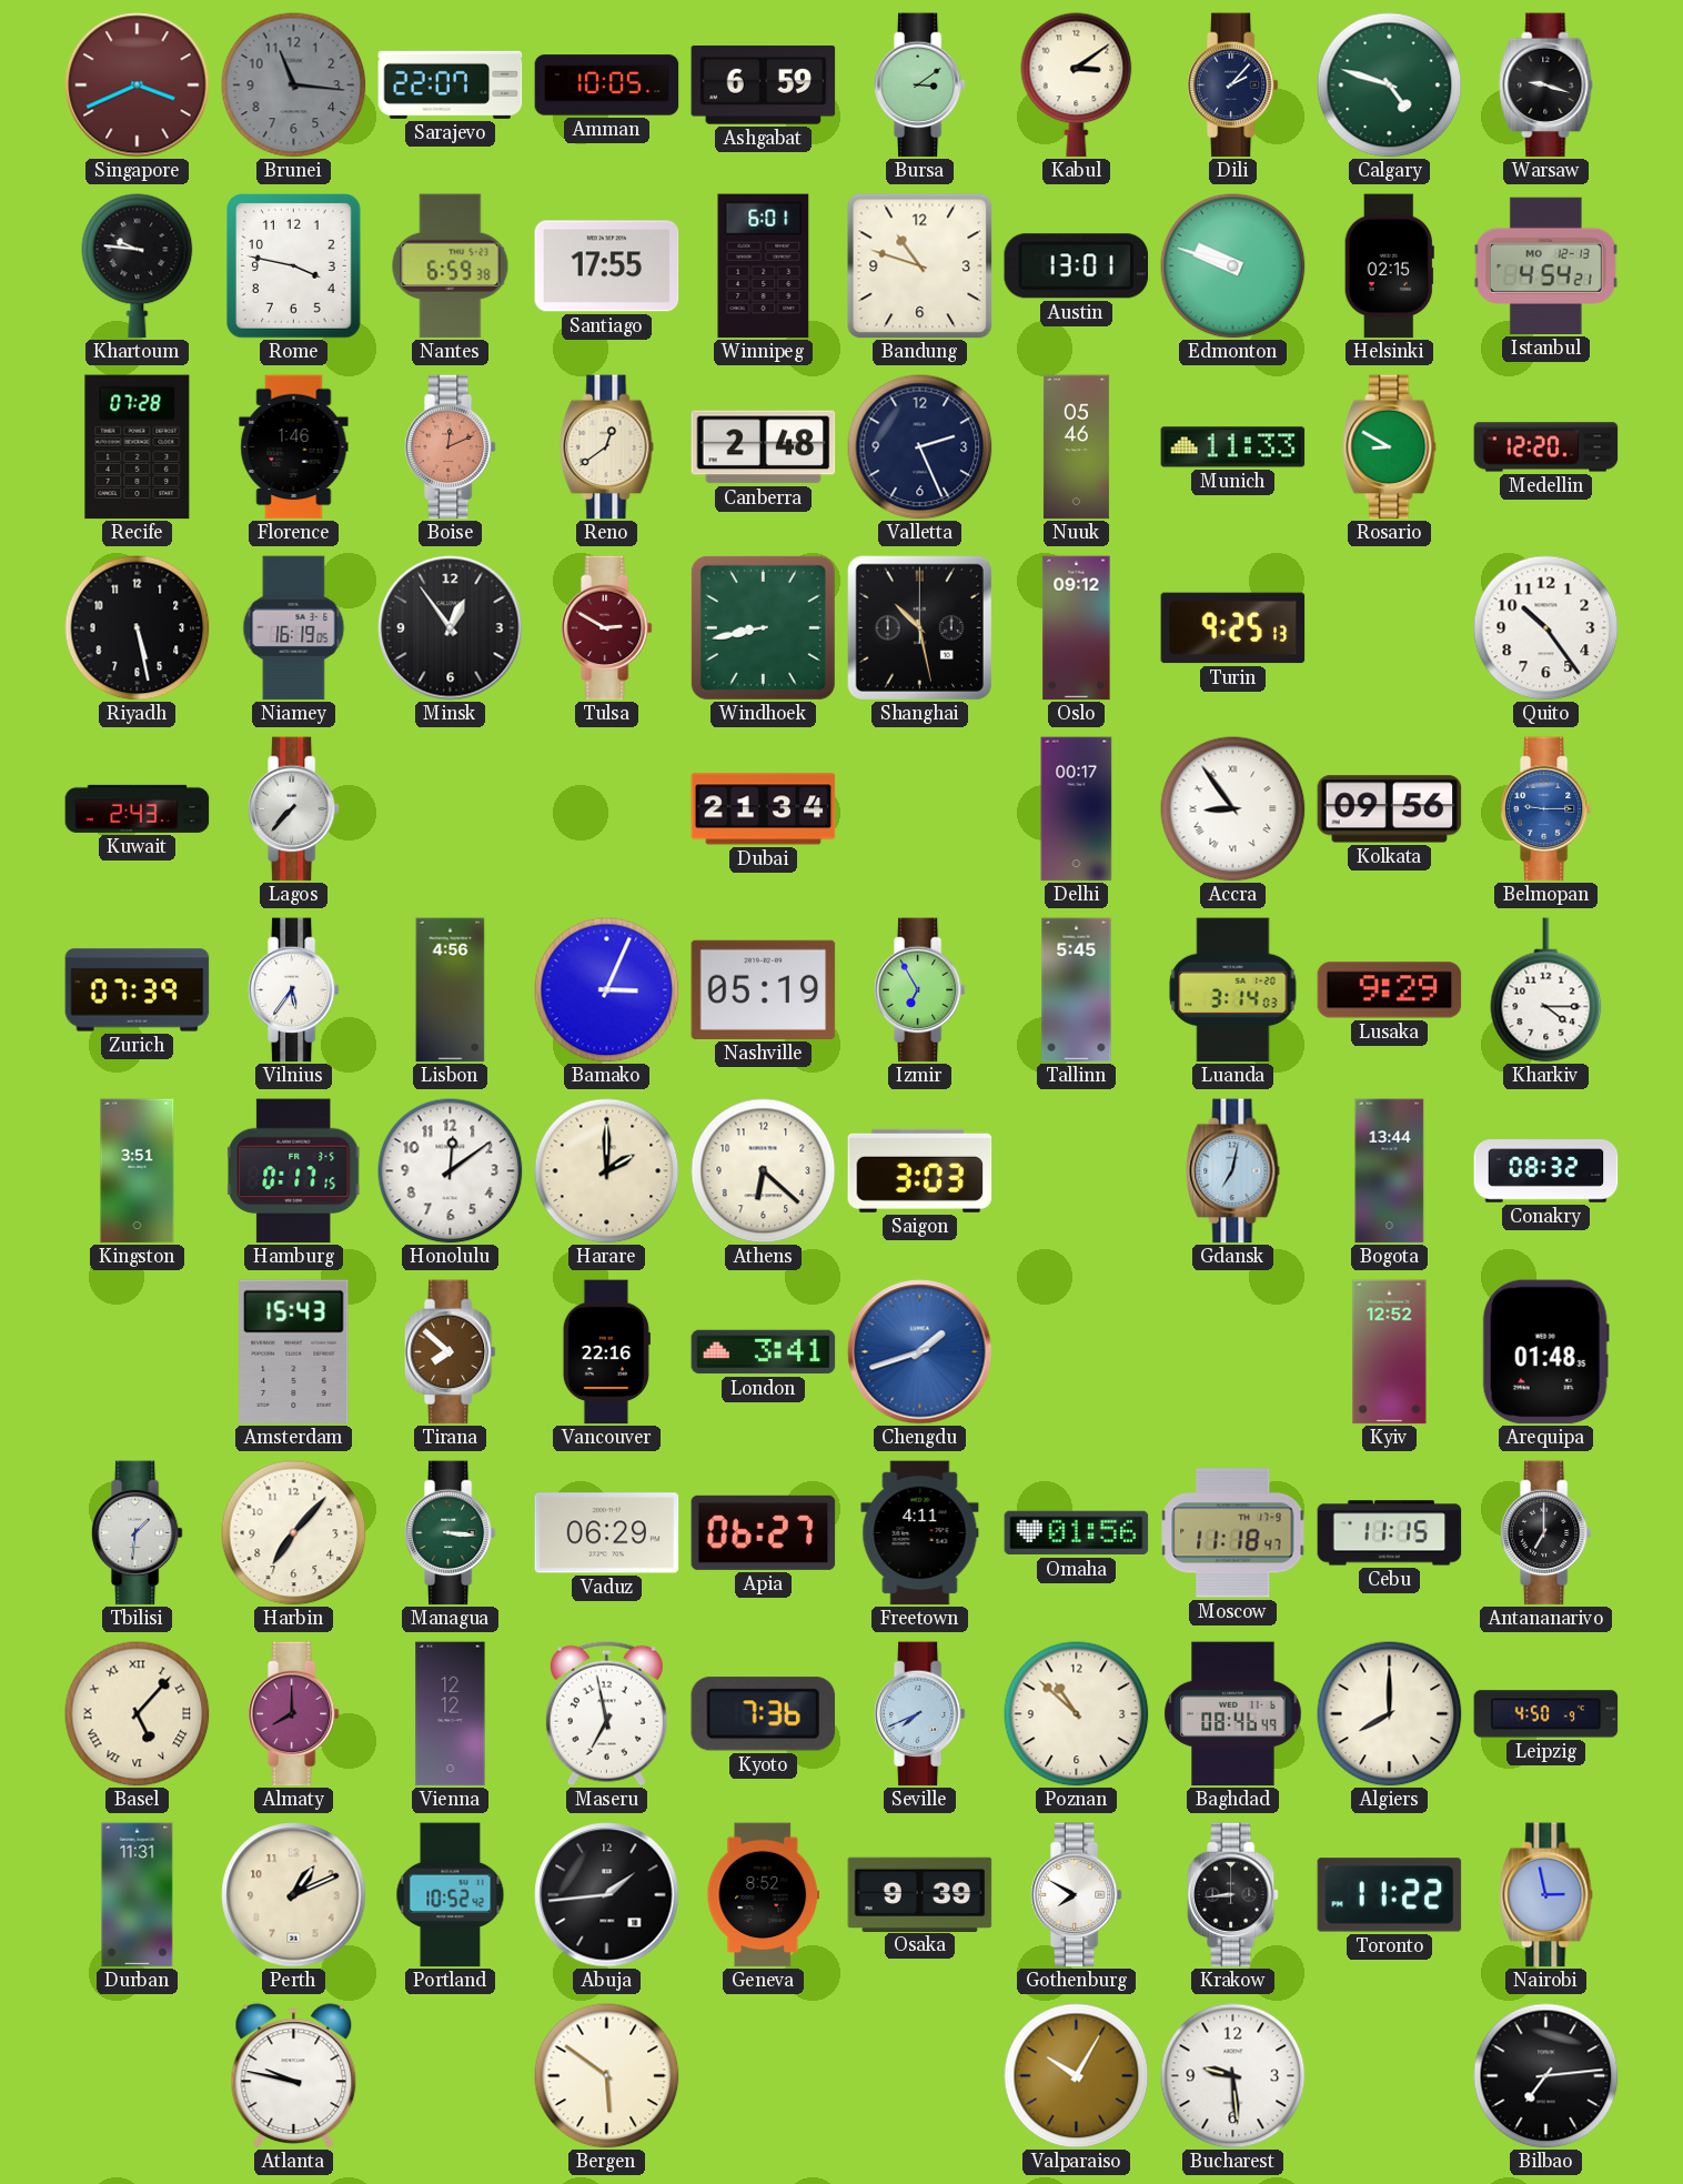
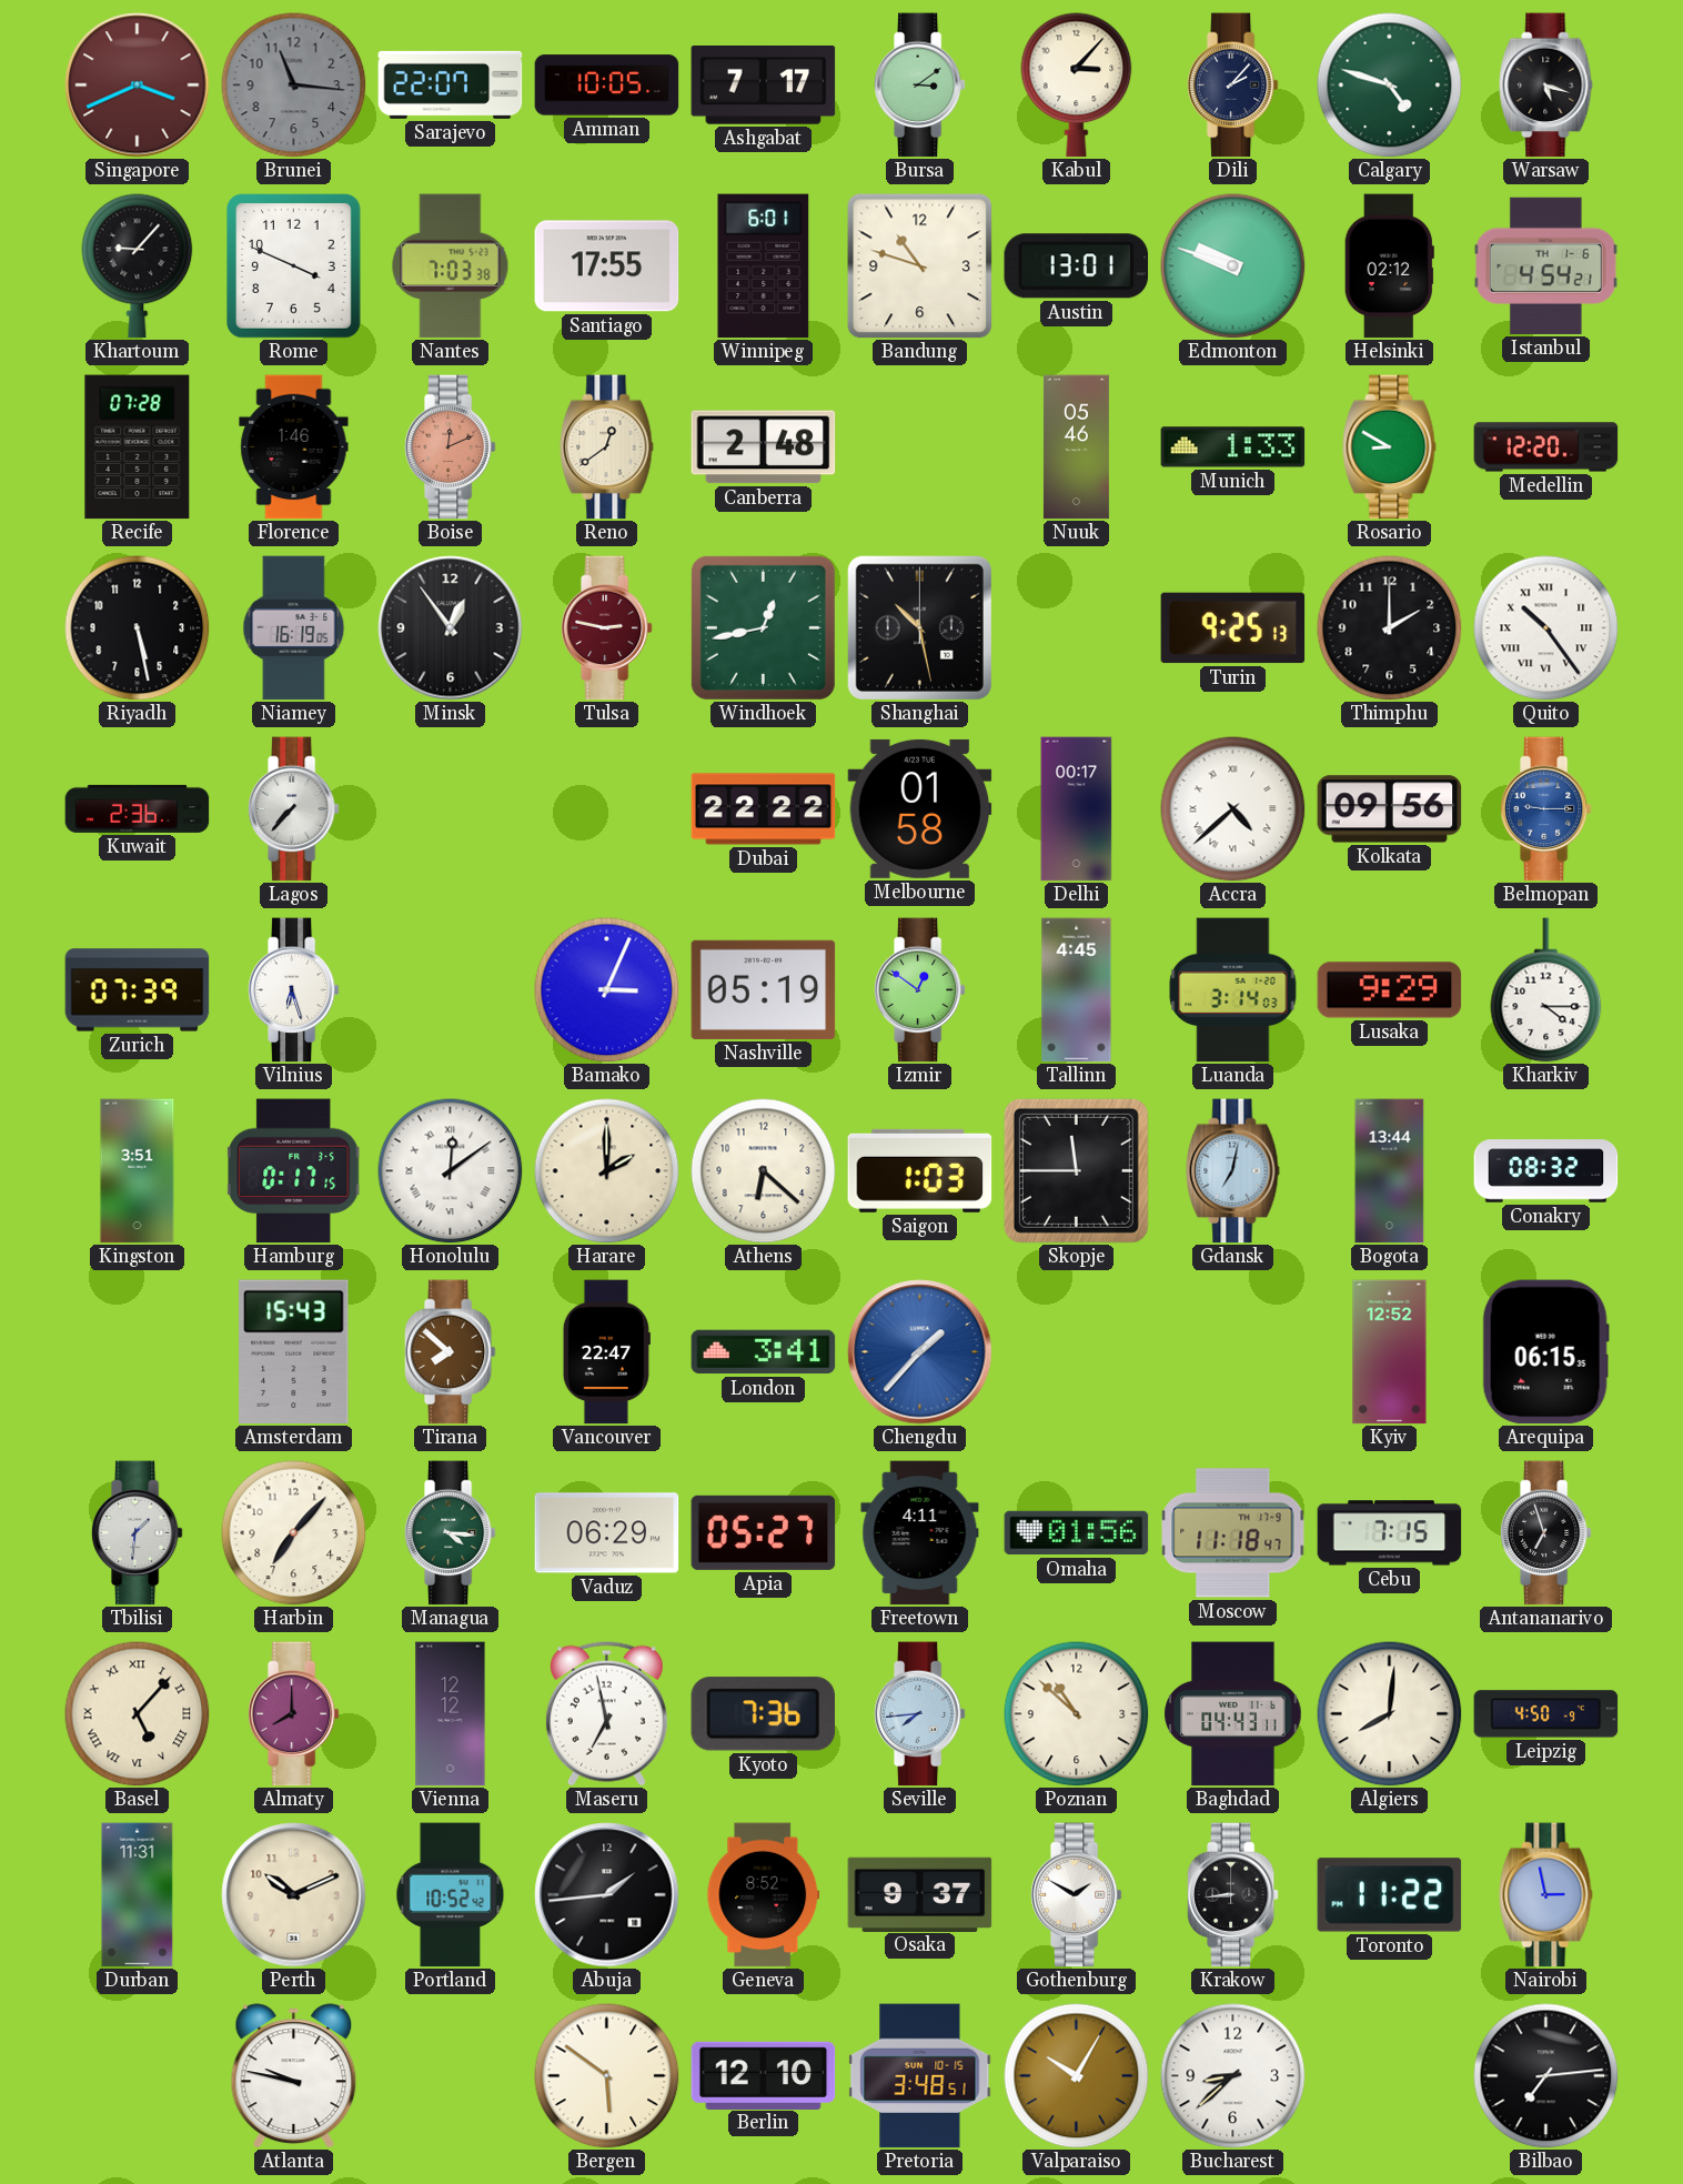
Ashgabat: 6:59 -> 7:17 (764, 85)
Kabul: 3:09 -> 3:07 (1077, 85)
Warsaw: 9:18 -> 5:18 (1546, 85)
Khartoum: 9:46 -> 9:07 (138, 266)
Rome: 3:47 -> 3:49 (294, 266)
Nantes: 6:59 -> 7:03 (451, 266)
Helsinki: 02:15 -> 02:12 (1389, 266)
Istanbul date: MO 12-13 -> TH 1-6 (1546, 265)
Valletta: 2:26 -> none (920, 447)
Munich: 11:33 -> 1:33 (1233, 447)
Tulsa: 2:50 -> 2:47 (606, 628)
Windhoek: 8:43 -> 12:43 (763, 627)
Oslo: 09:12 -> none (1077, 628)
Thimphu: none -> 2:00 (1390, 628)
Quito numerals: Arabic -> Roman (1546, 628)
Kuwait: 2:43 -> 2:36 (138, 808)
Dubai: 21:34 -> 22:22 (764, 809)
Melbourne: none -> 01:58 (920, 808)
Accra: 8:54 -> 4:38 (1233, 809)
Vilnius: 5:36 -> 6:27 (293, 990)
Lisbon: 4:56 -> none (451, 990)
Izmir: 6:55 -> 12:51 (919, 990)
Tallinn: 5:45 -> 4:45 (1077, 990)
Honolulu numerals: Arabic -> Roman (451, 1171)
Saigon: 3:03 -> 1:03 (920, 1170)
Skopje: none -> 11:45 (1076, 1170)
Vancouver: 22:16 -> 22:47 (606, 1352)
Chengdu: 1:42 -> 1:37 (920, 1352)
Arequipa: 01:48 -> 06:15 (1545, 1352)
Managua: 3:16 -> 4:16 (450, 1533)
Apia: 06:27 -> 05:27 (764, 1532)
Cebu: 11:15 -> 7:15 (1390, 1533)
Antananarivo: 7:00 -> 6:57 (1545, 1533)
Seville: 7:41 -> 7:44 (919, 1714)
Baghdad: 08:46 -> 04:43 (1233, 1714)
Algiers: 8:00 -> 8:01 (1390, 1714)
Perth: 1:11 -> 10:11 (294, 1895)
Osaka: 9:39 -> 9:37 (920, 1894)
Gothenburg: 7:50 -> 1:50 (1076, 1895)
Berlin: none -> 12:10 (764, 2075)
Pretoria: none -> 3:48 (920, 2076)
Bucharest: 9:29 -> 8:38 (1233, 2076)
